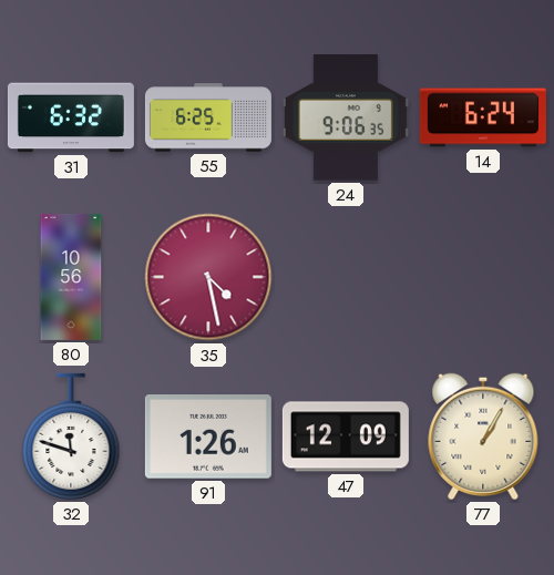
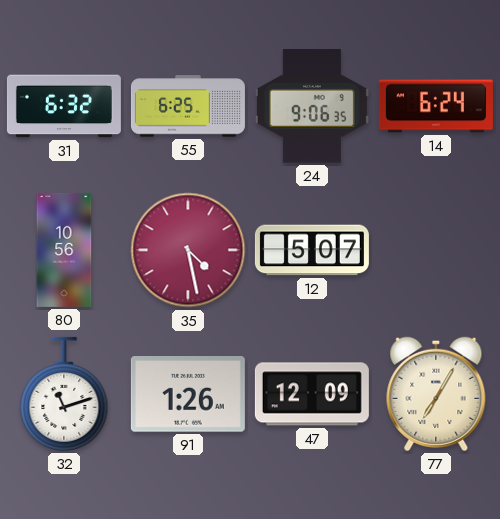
12: none -> 5:07 (312, 250)
32: 11:48 -> 11:12 (64, 394)
77: 1:05 -> 7:05 (436, 394)
